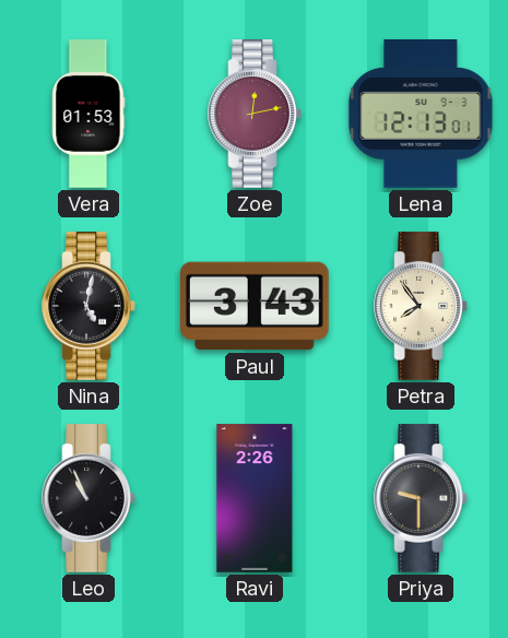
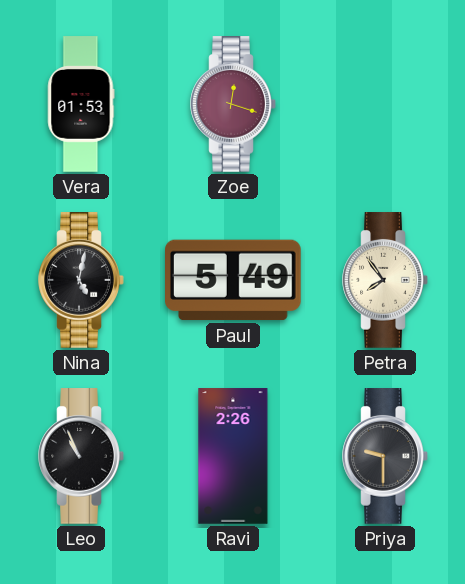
Zoe: 12:13 -> 12:18 (233, 104)
Lena: 12:13 -> none (421, 115)
Paul: 3:43 -> 5:49 (234, 280)
